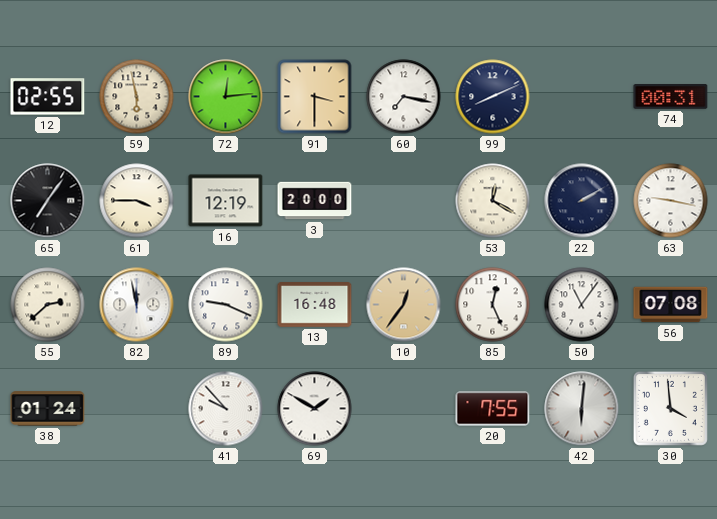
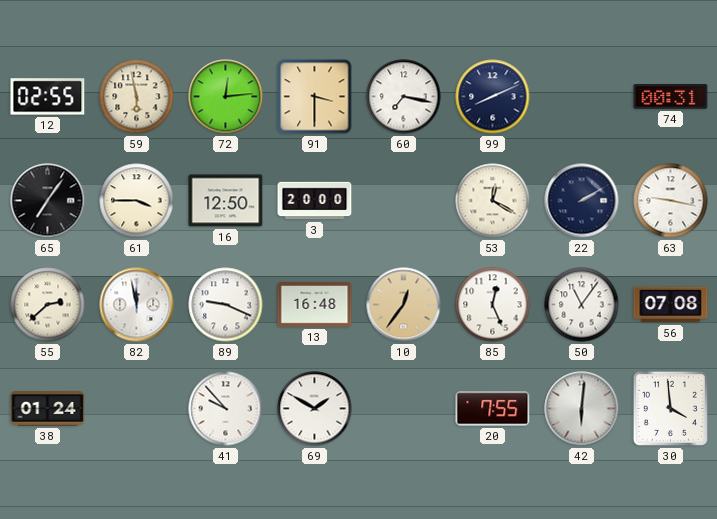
16: 12:19 -> 12:50 (226, 201)
